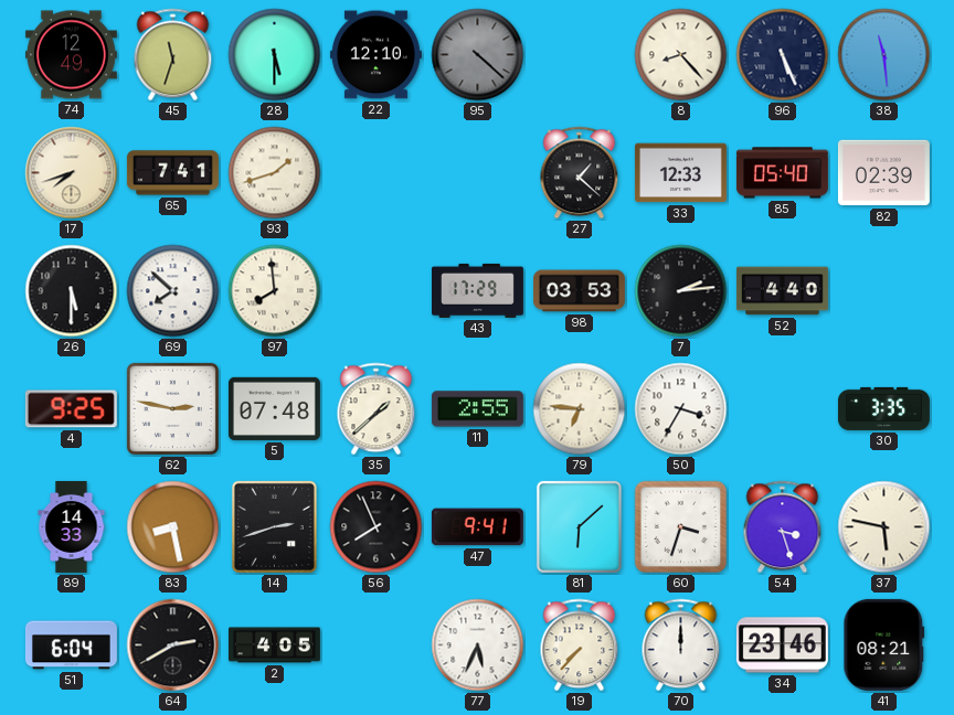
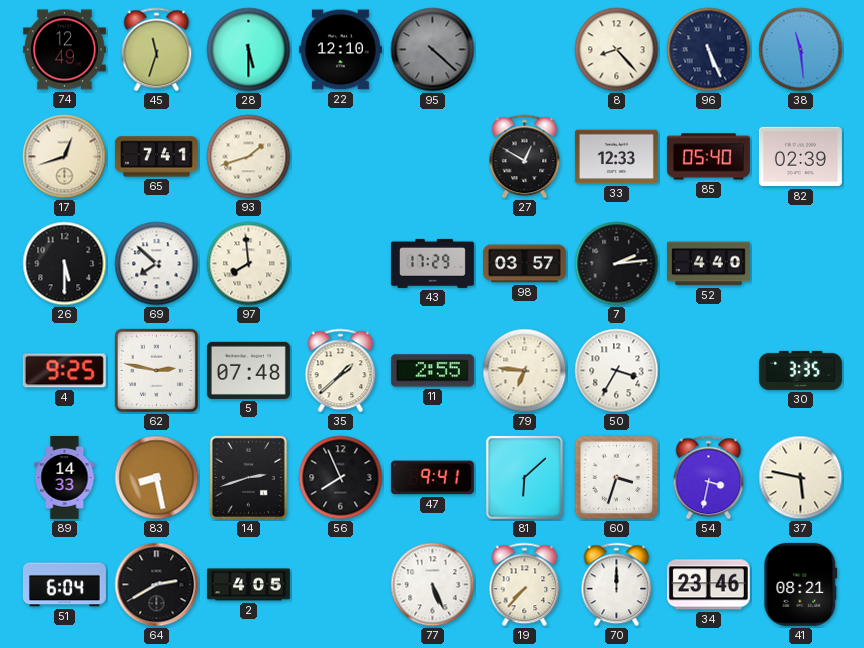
17: 7:42 -> 12:42 (65, 157)
27: 1:22 -> 12:50 (525, 157)
98: 03:53 -> 03:57 (524, 264)
54: 3:27 -> 3:32 (709, 478)
77: 5:34 -> 5:26 (433, 585)
